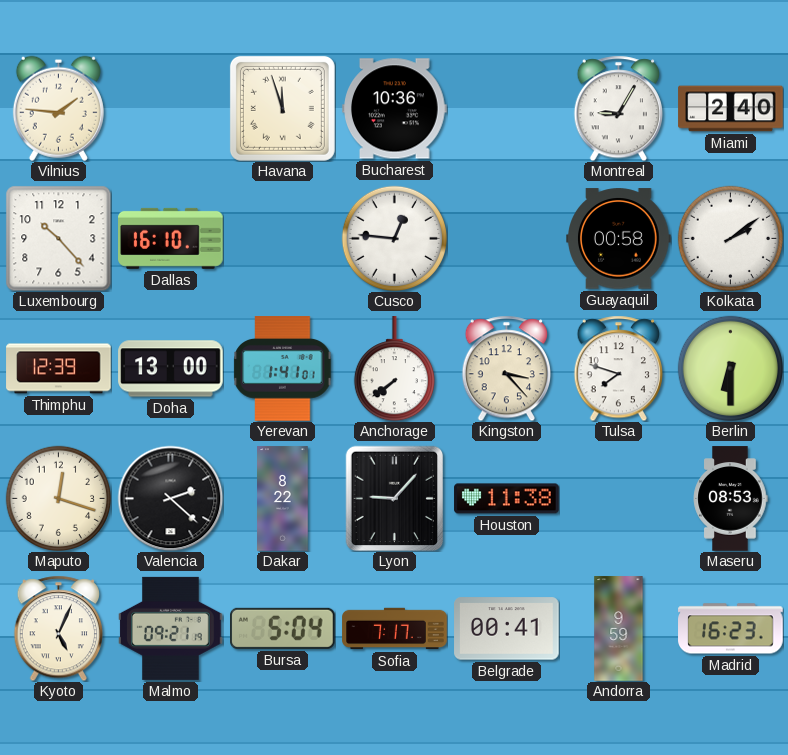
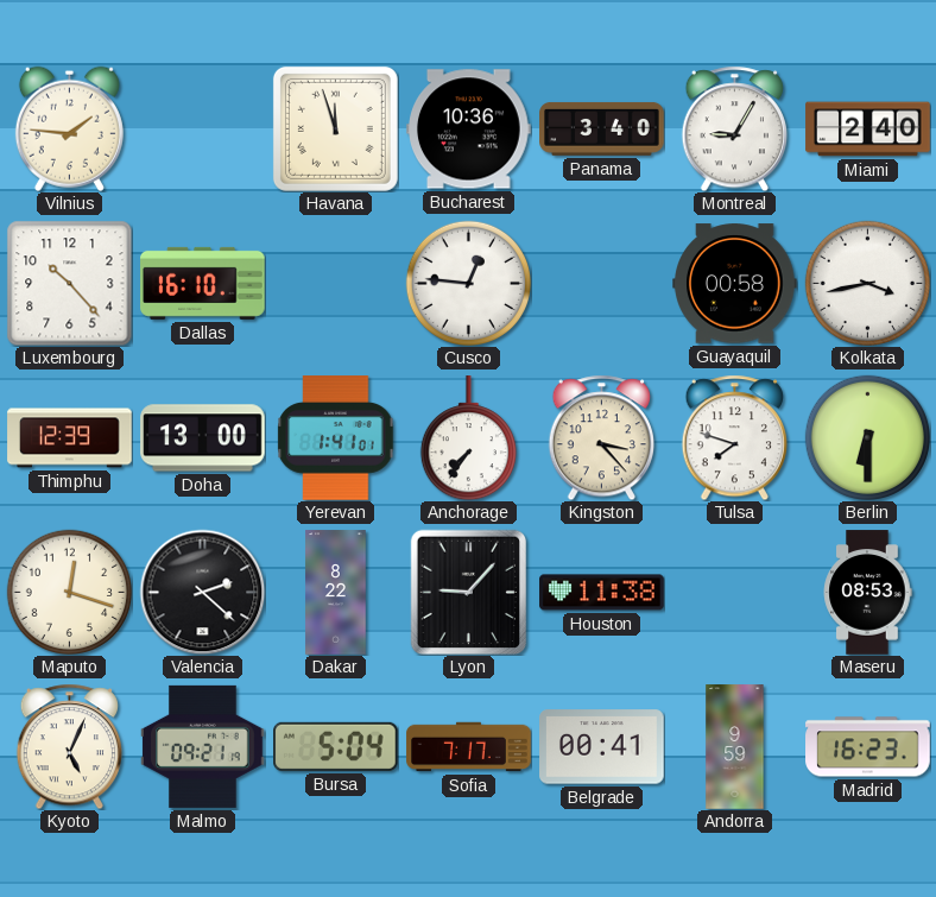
Panama: none -> 3:40 (602, 128)
Kolkata: 2:09 -> 3:43 (867, 283)
Anchorage: 7:39 -> 7:36 (468, 438)
